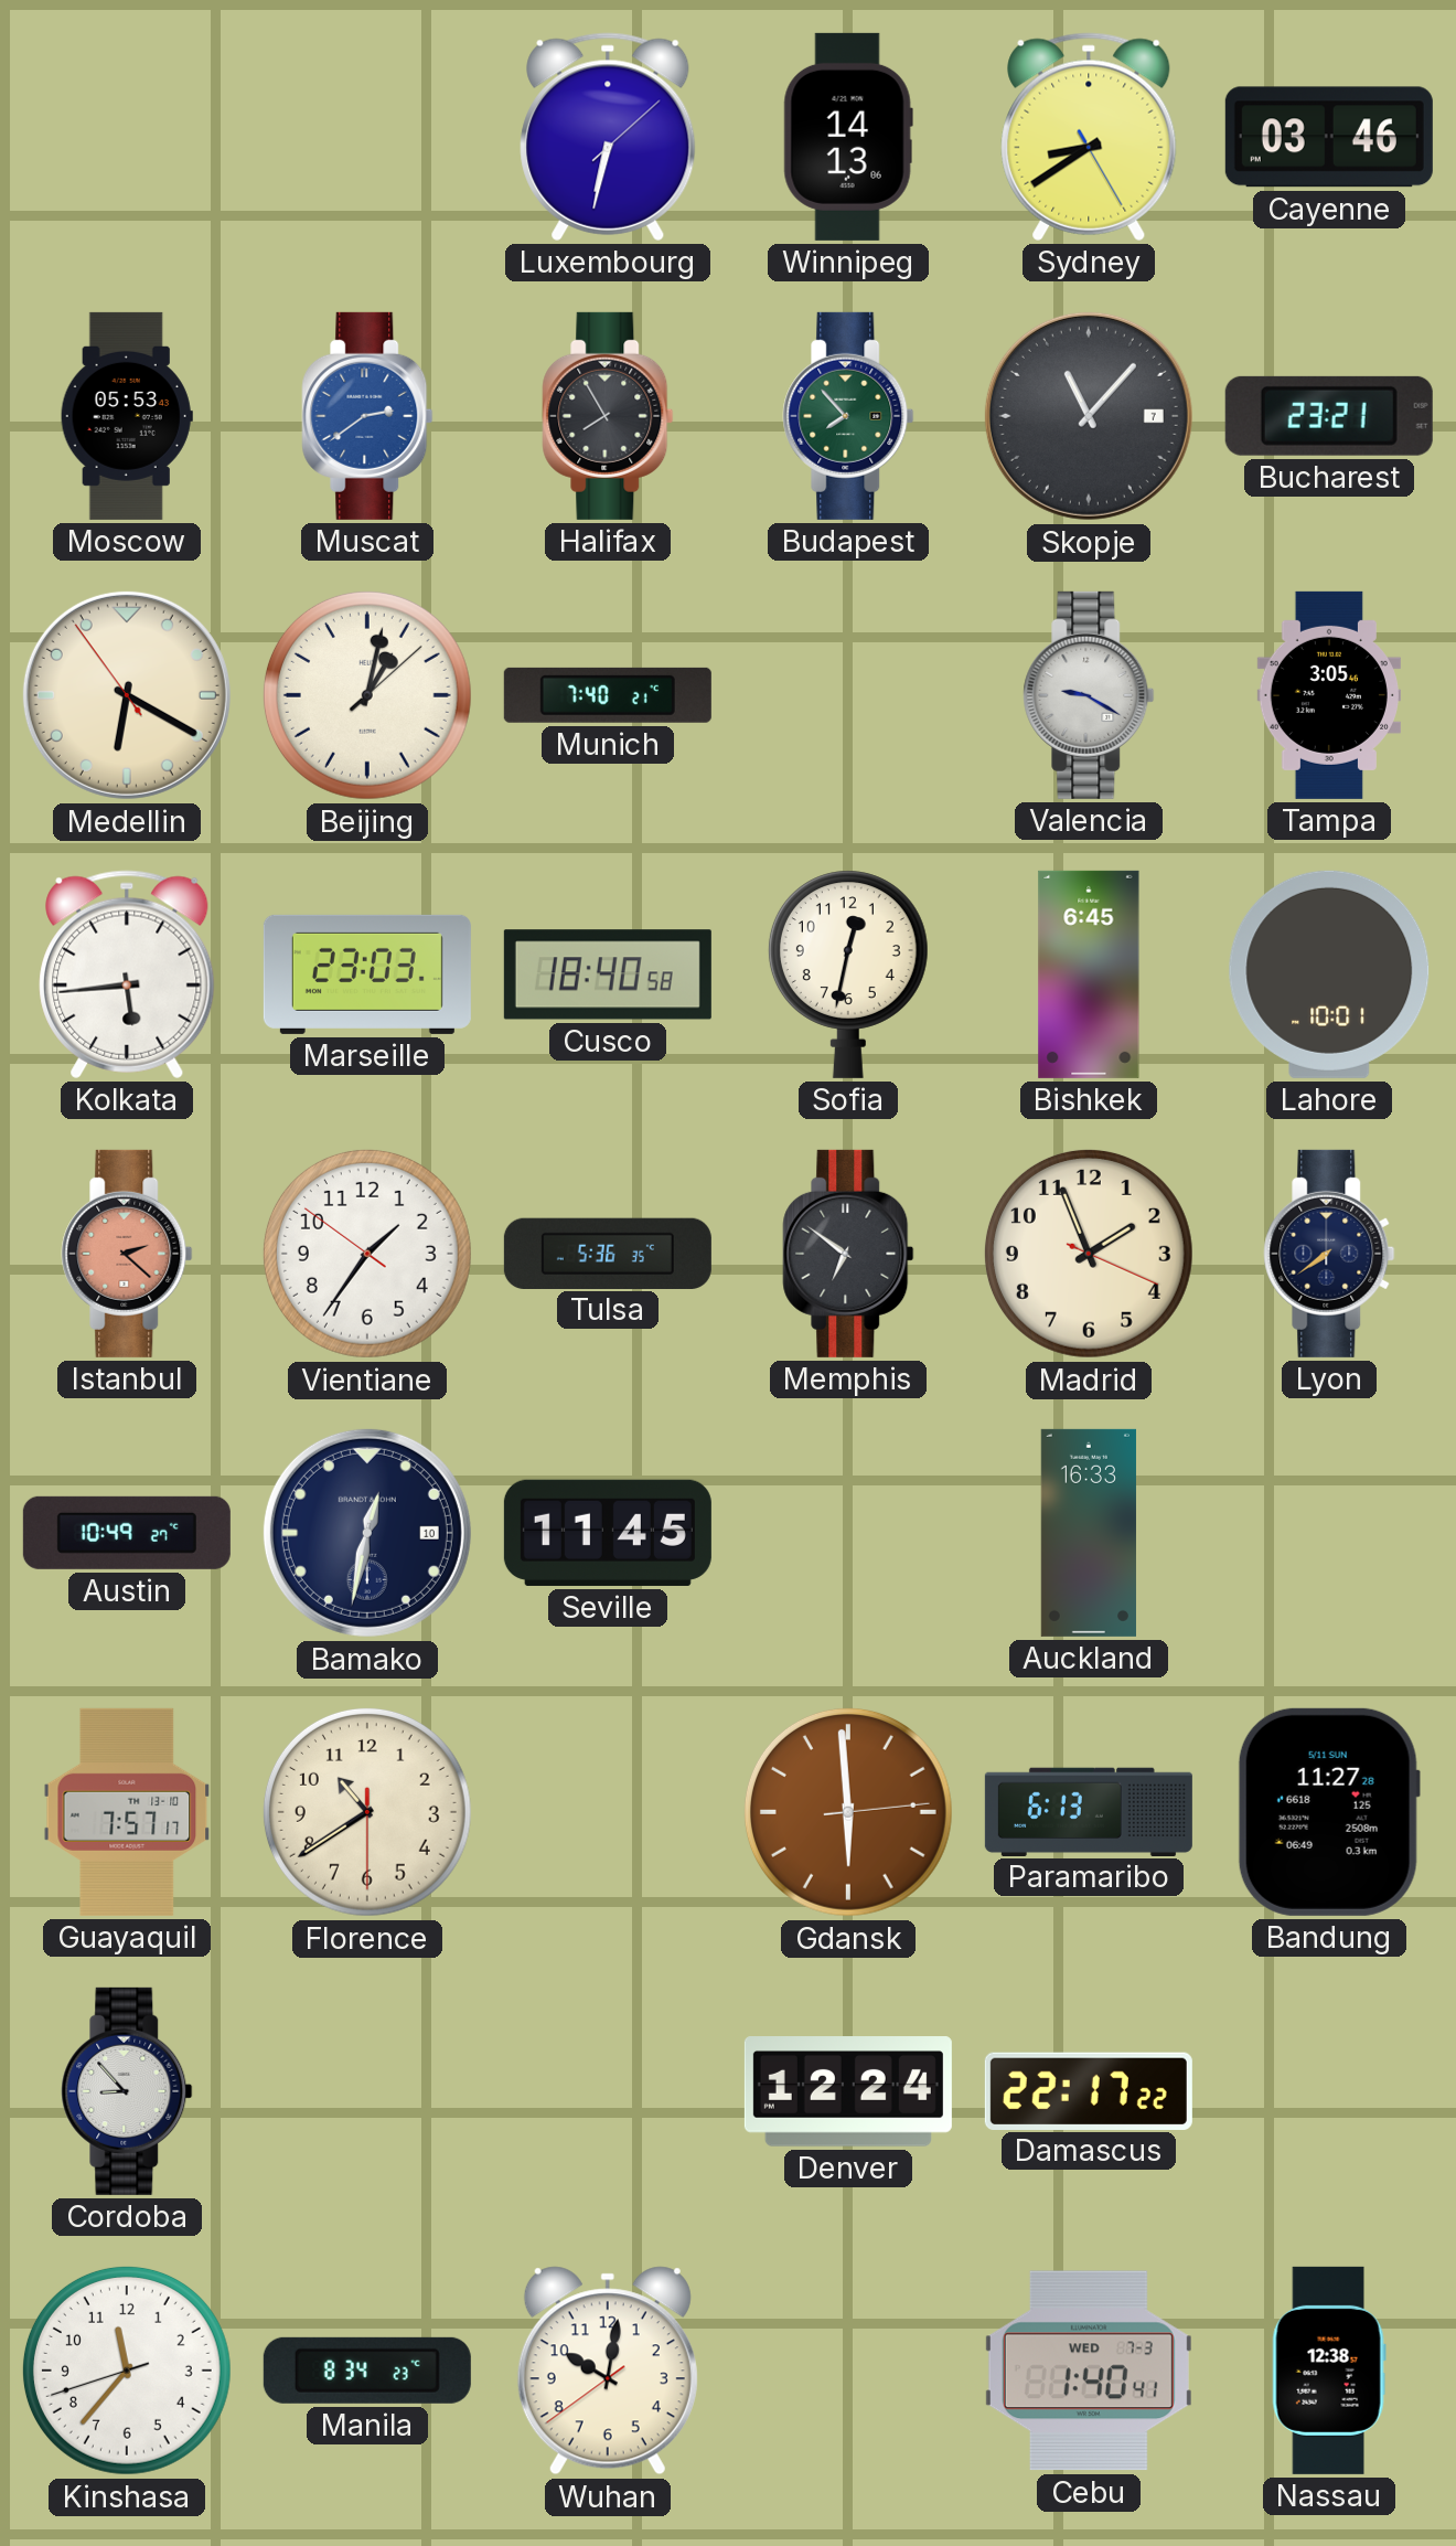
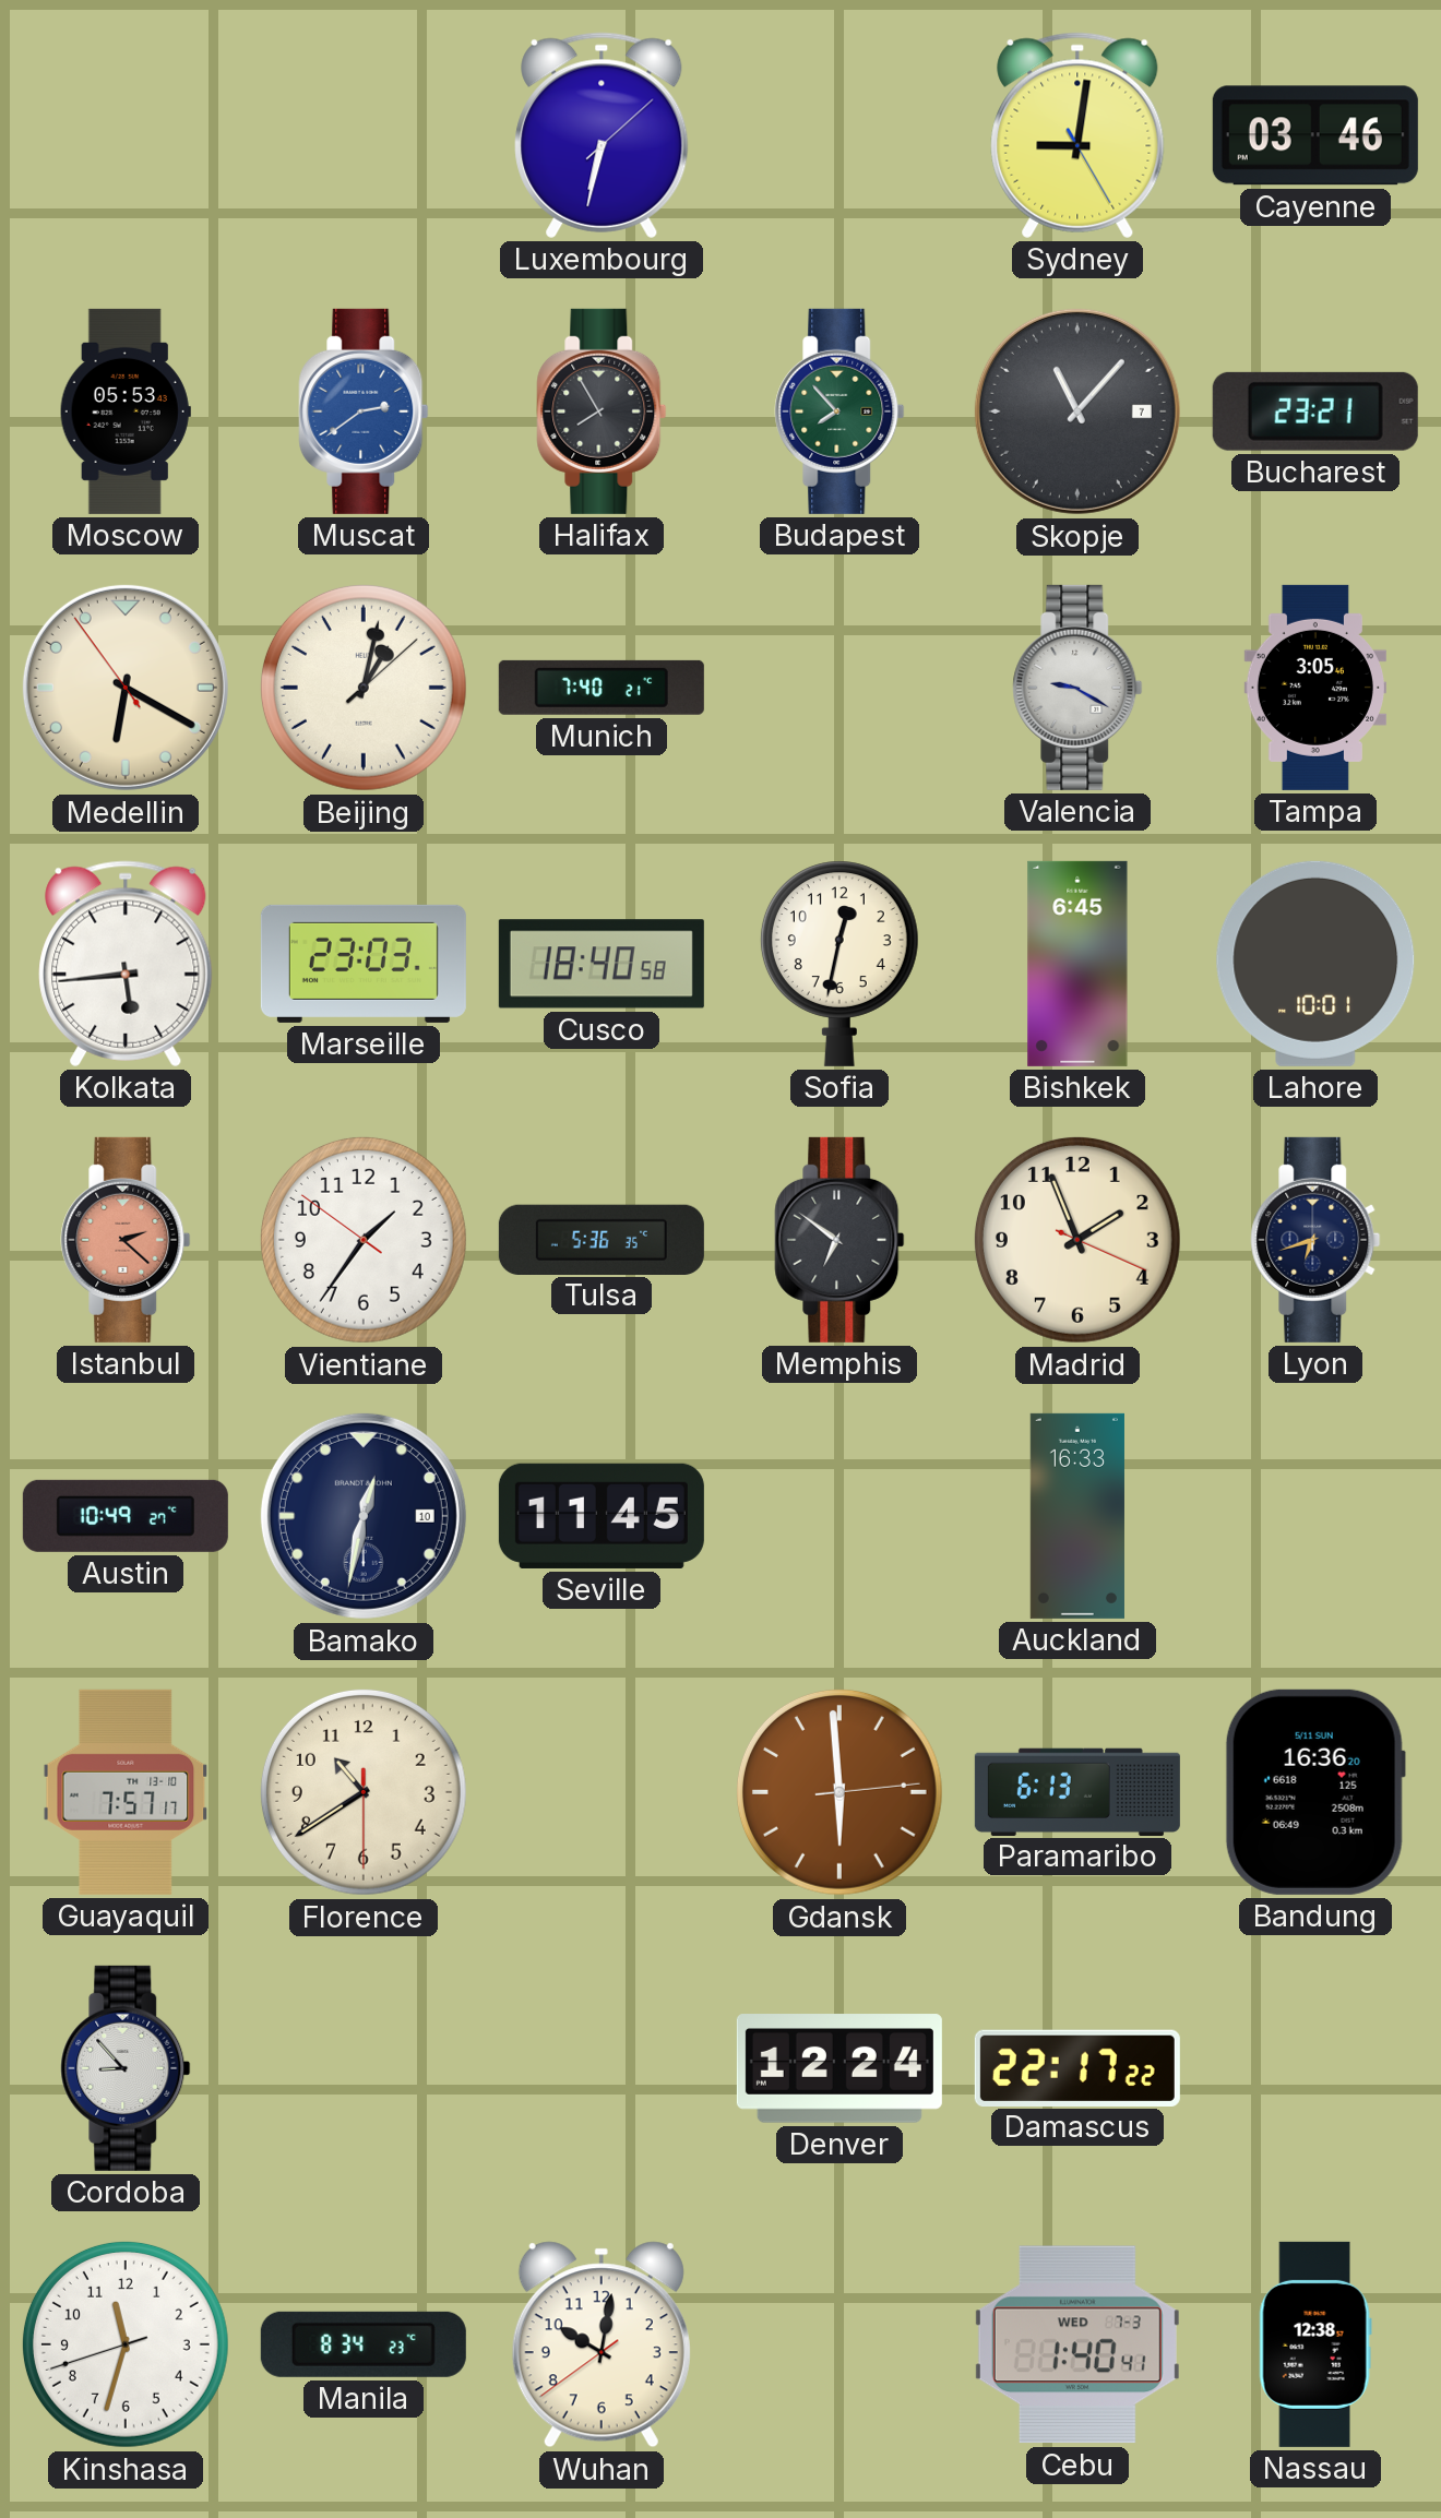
Winnipeg: 14:13 -> none (848, 137)
Sydney: 8:39 -> 9:01 (1077, 135)
Lyon: 7:39 -> 6:42 (1315, 1240)
Bandung: 11:27 -> 16:36 (1315, 1792)
Kinshasa: 11:36 -> 11:32 (126, 2344)
